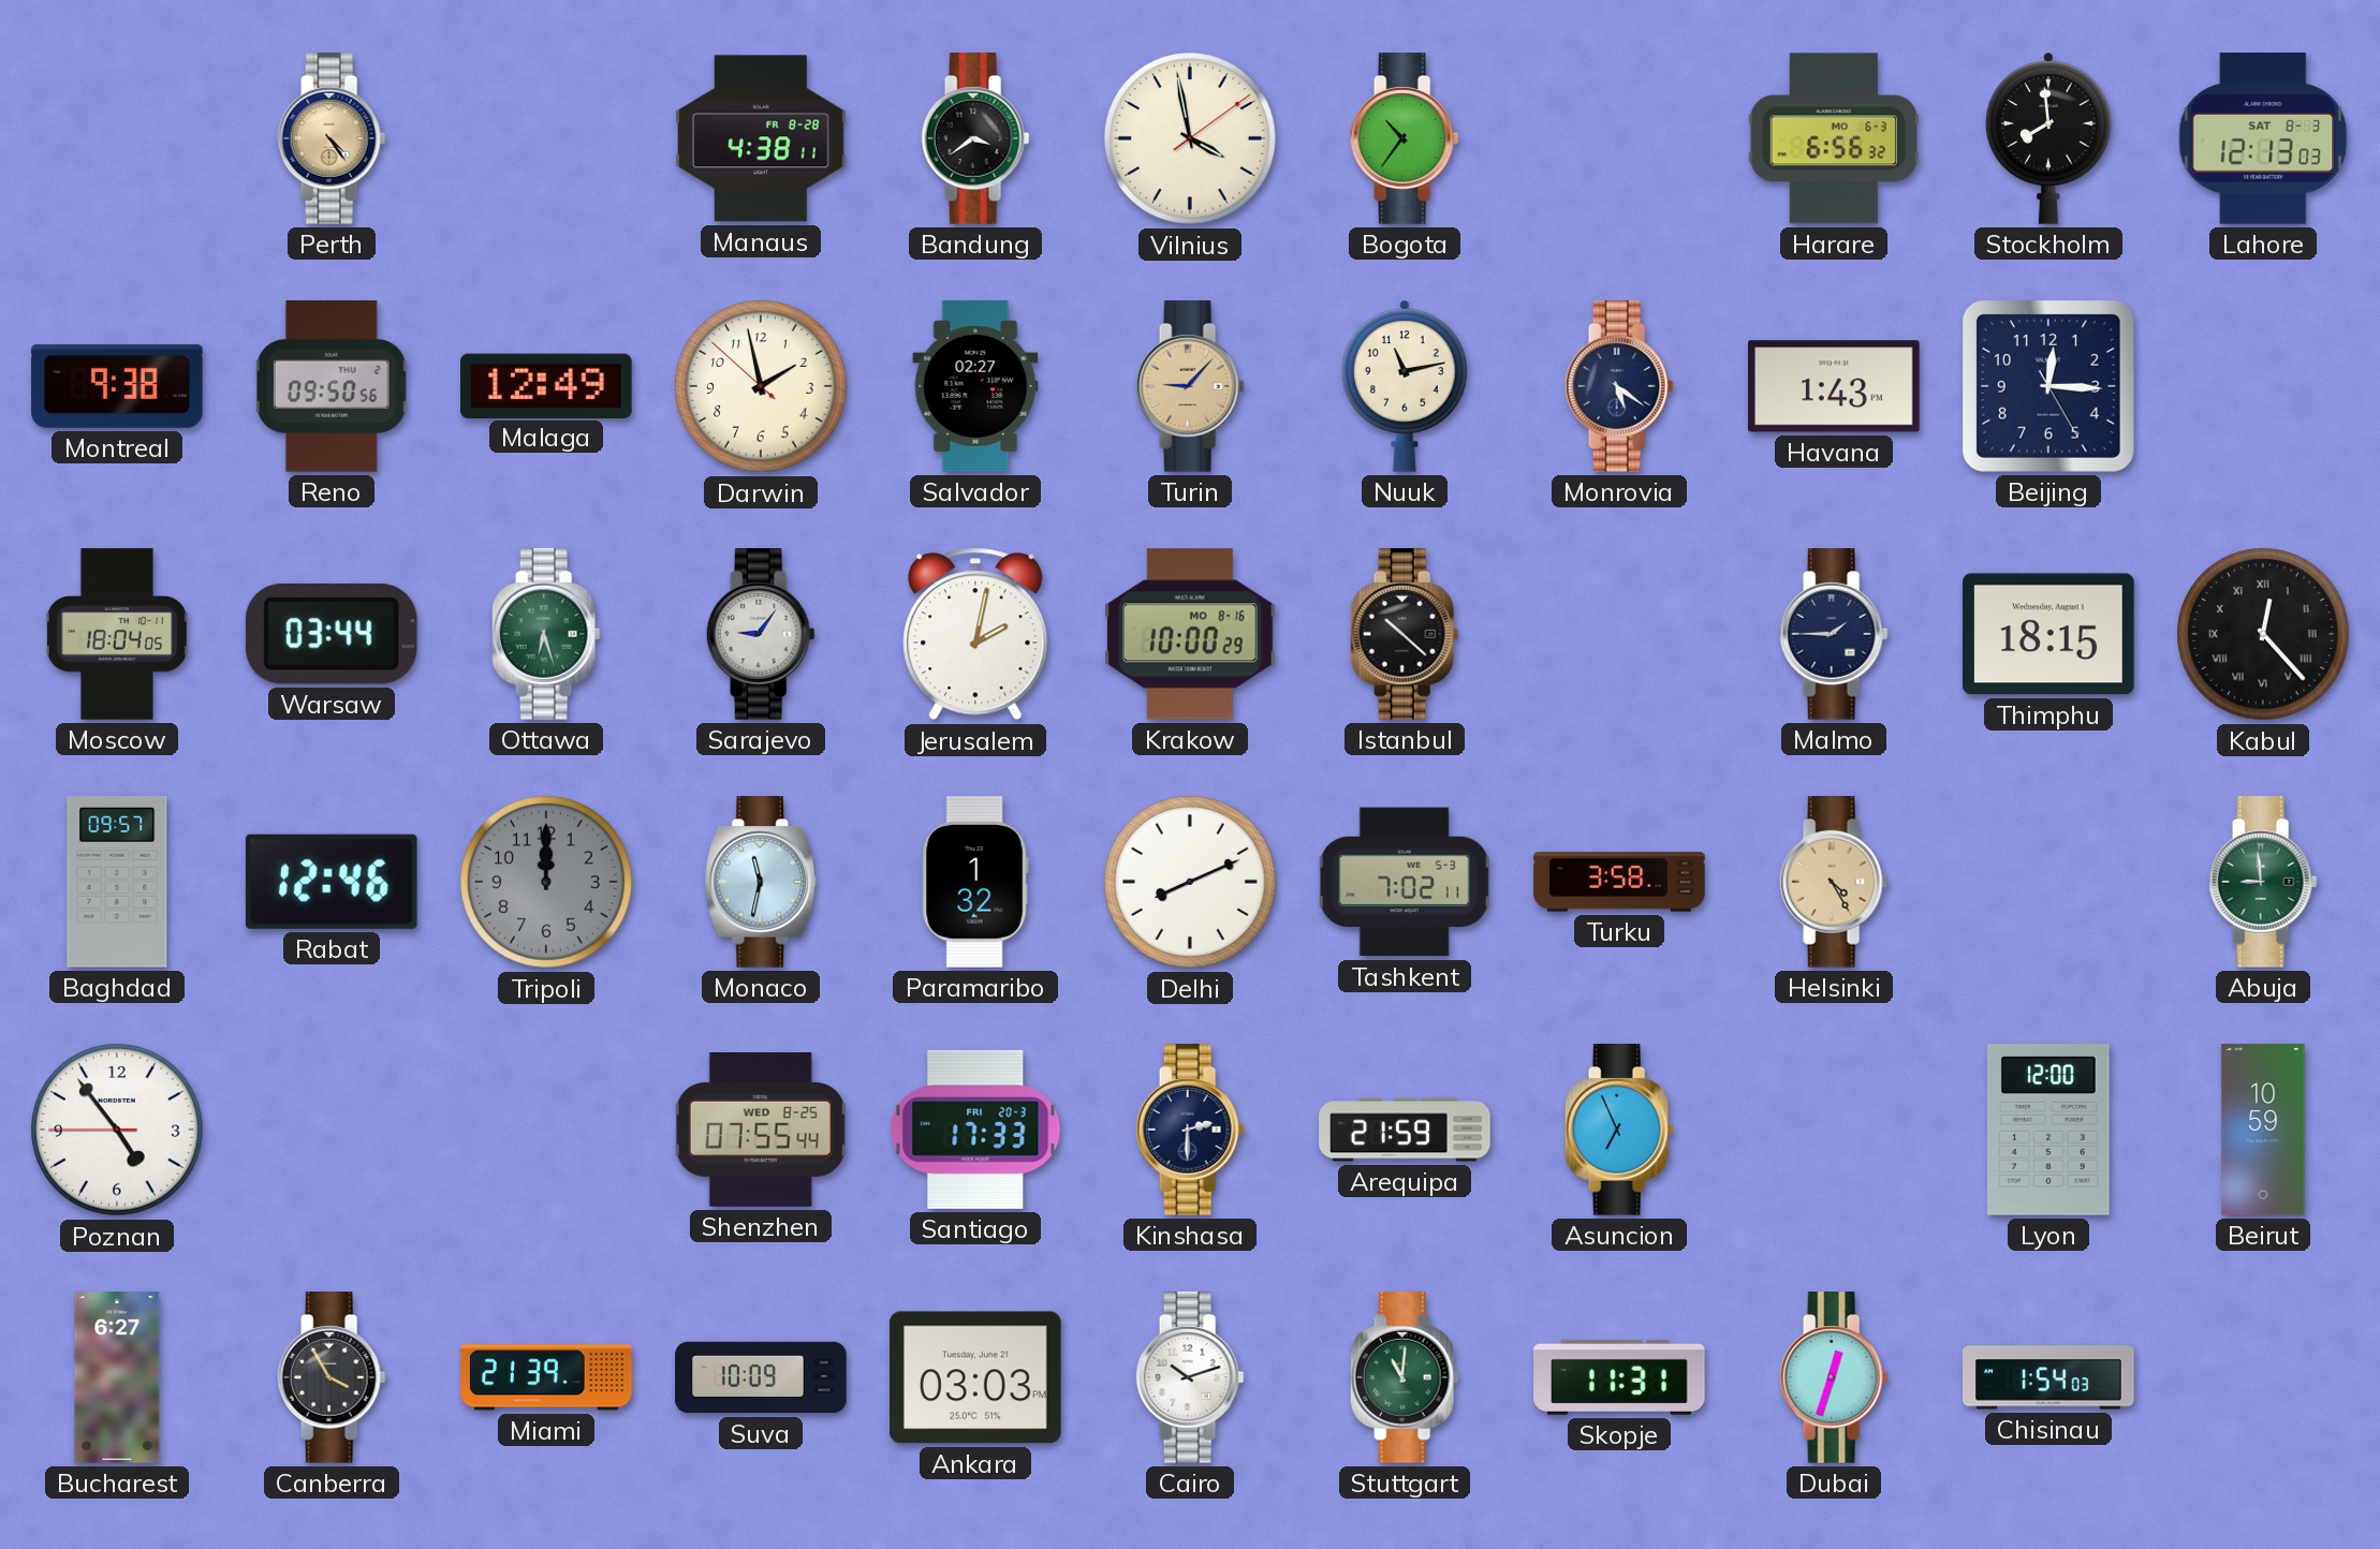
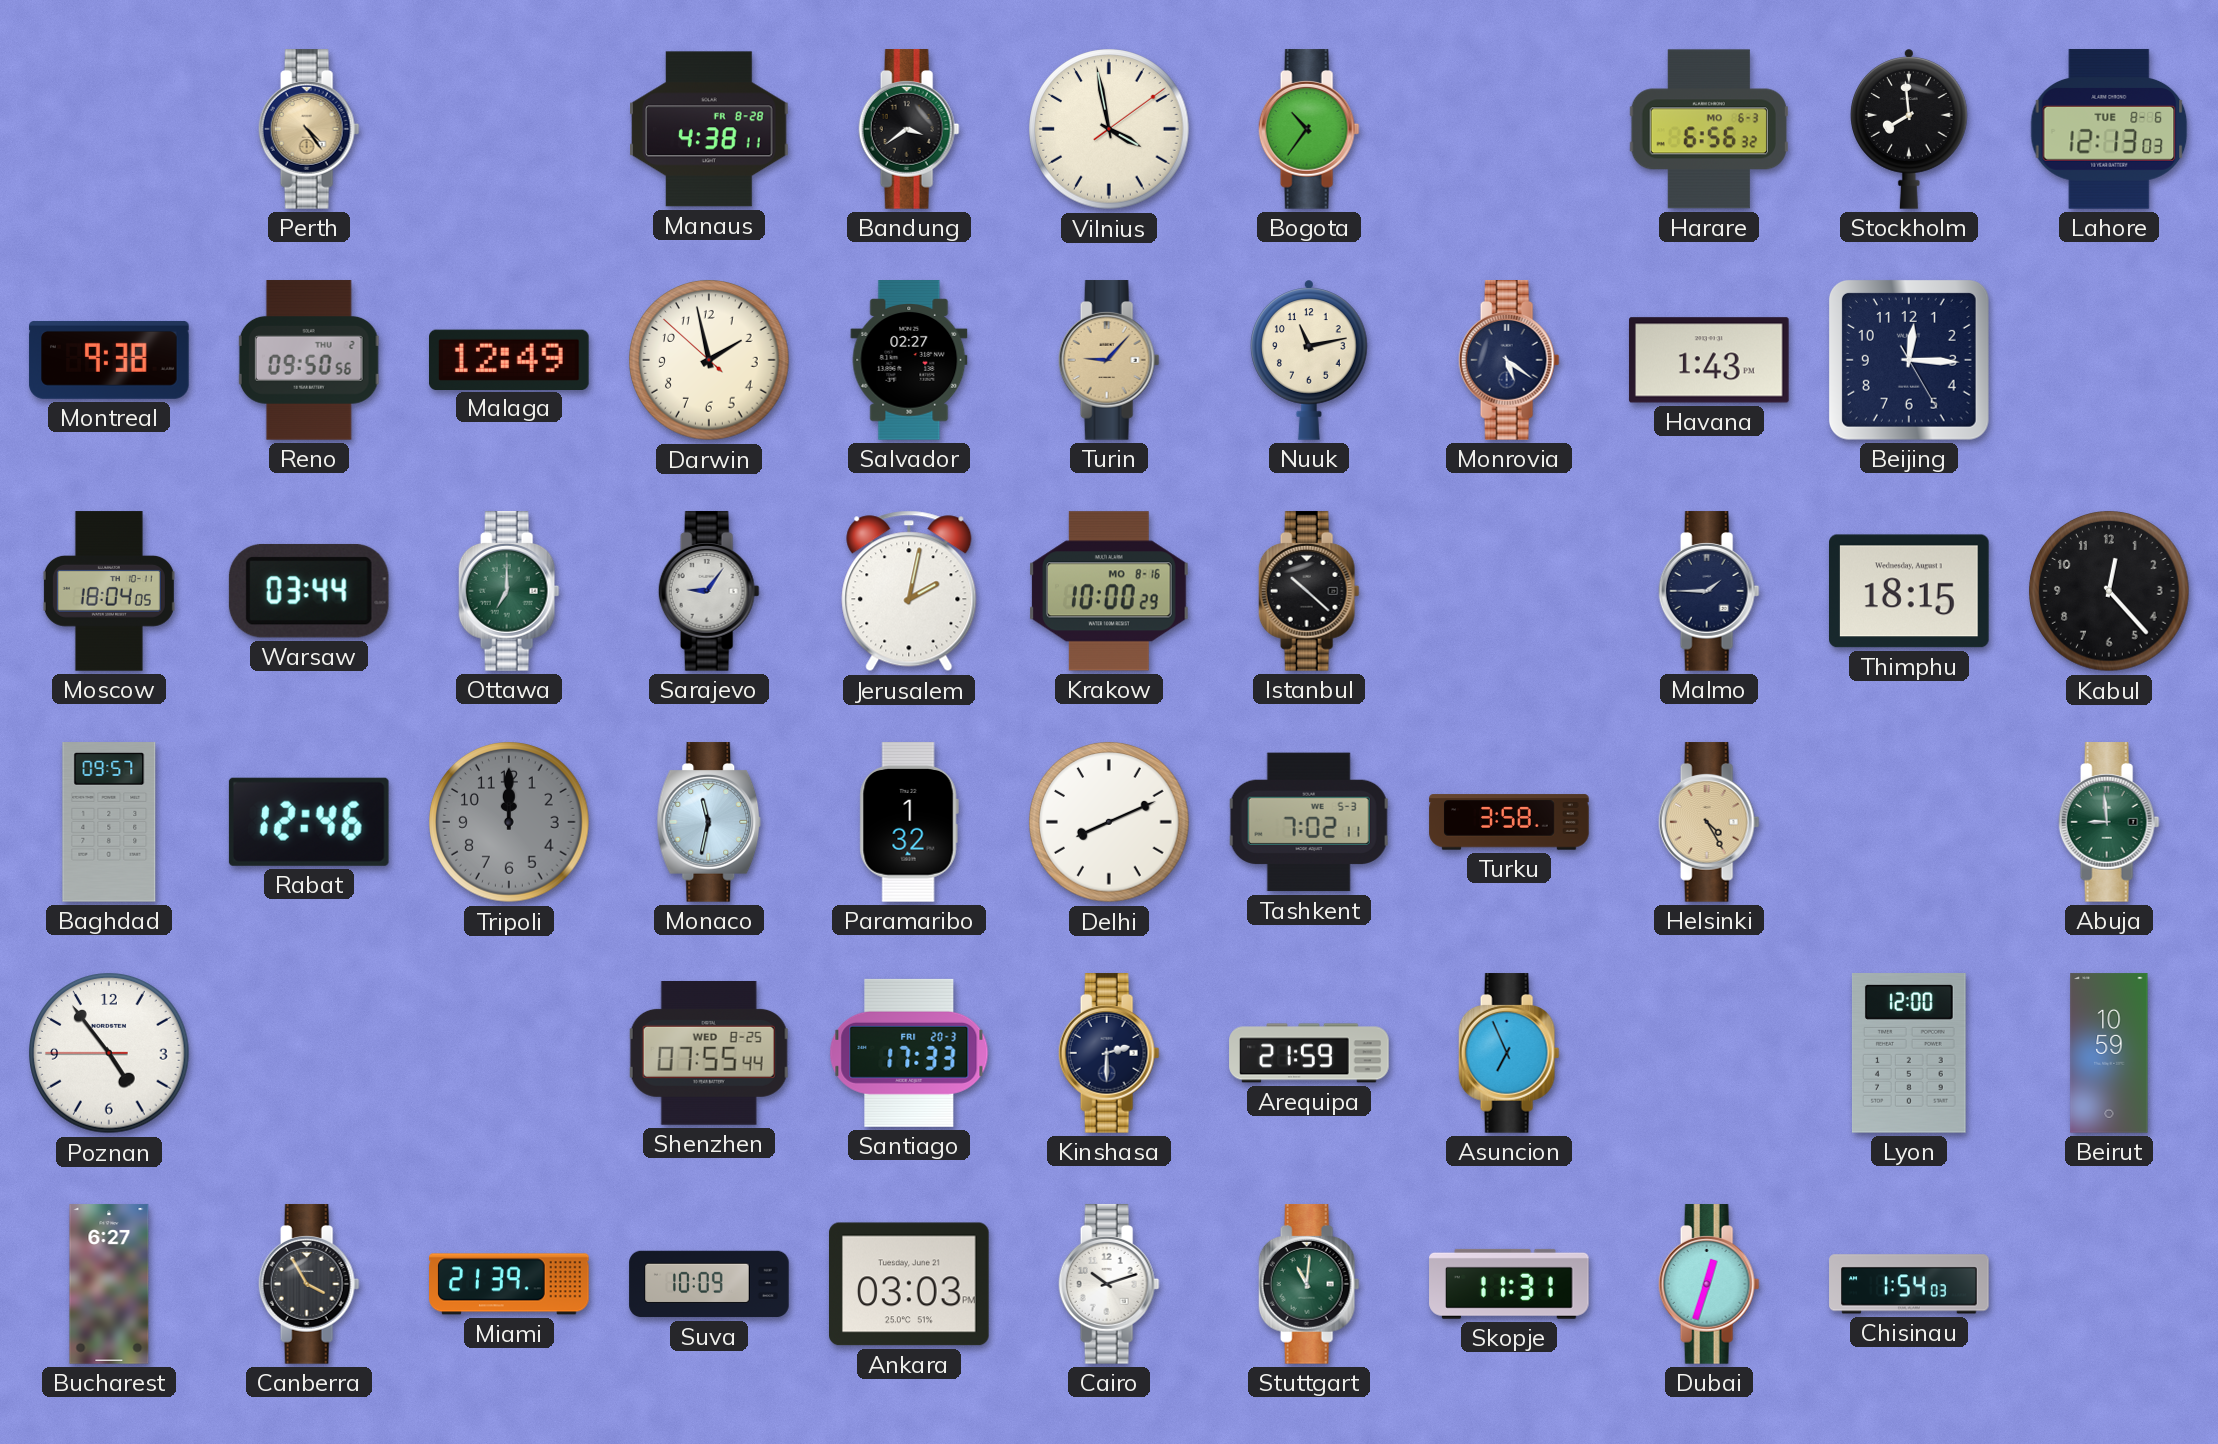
Lahore date: SAT 8-3 -> TUE 8-6 (2109, 129)
Ottawa: 6:27 -> 7:00 (509, 591)
Kabul numerals: Roman -> Arabic (2109, 591)
